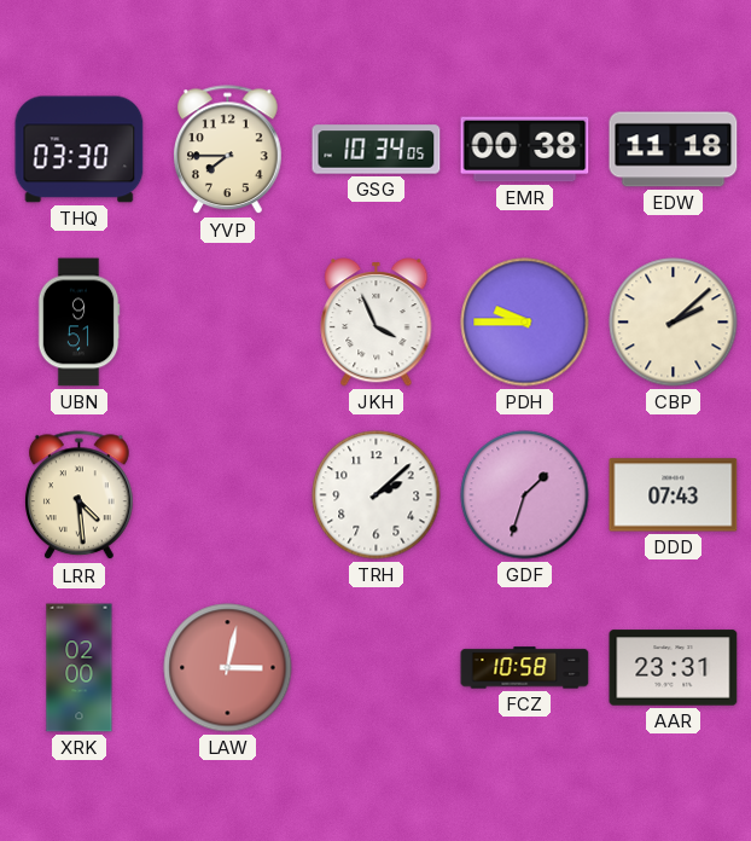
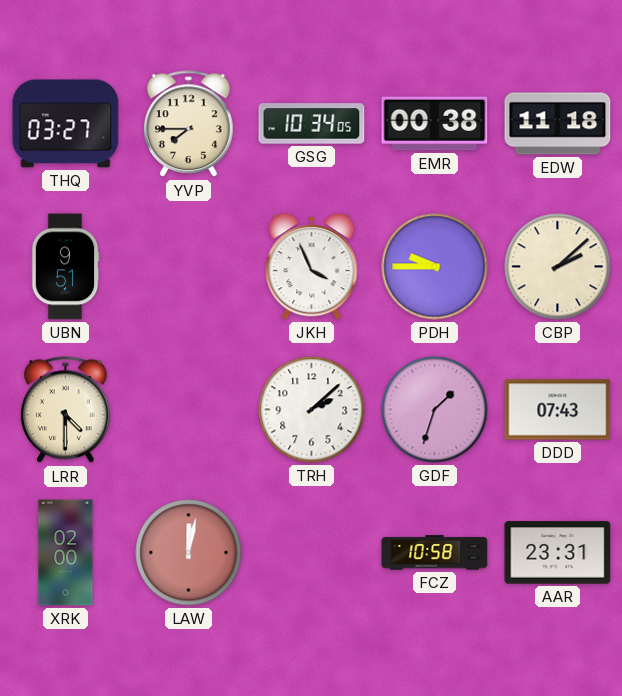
THQ: 03:30 -> 03:27 (66, 124)
LRR: 4:29 -> 4:30 (66, 410)
LAW: 3:02 -> 12:02 (189, 553)
